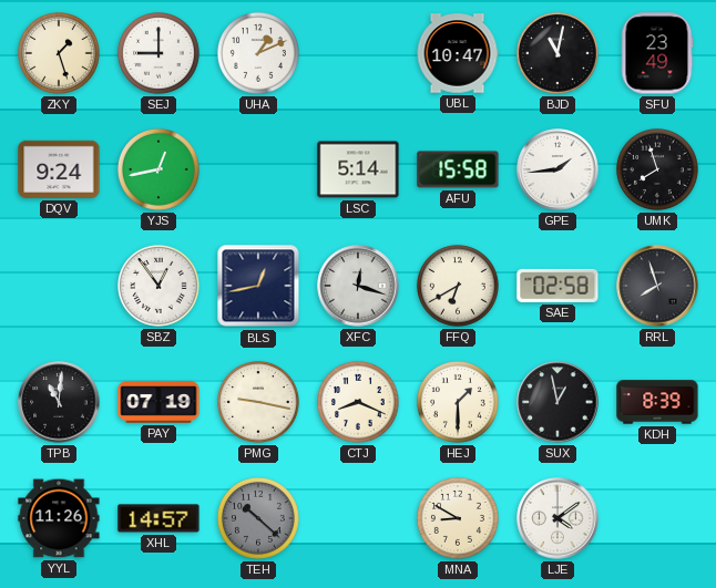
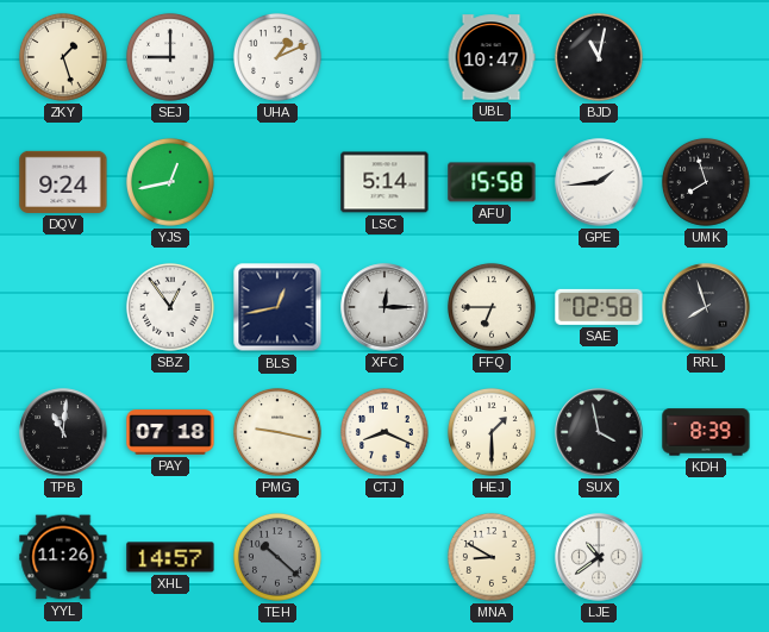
SFU: 23:49 -> none (657, 53)
XFC: 12:18 -> 12:15 (384, 307)
FFQ: 6:40 -> 6:45 (492, 307)
PAY: 07:19 -> 07:18 (170, 432)
SUX: 12:58 -> 3:58 (599, 432)
LJE: 4:09 -> 10:39 (599, 557)
